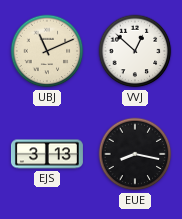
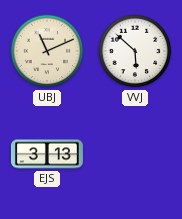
VVJ: 12:52 -> 5:52 (135, 51)
EUE: 8:17 -> none (135, 154)
